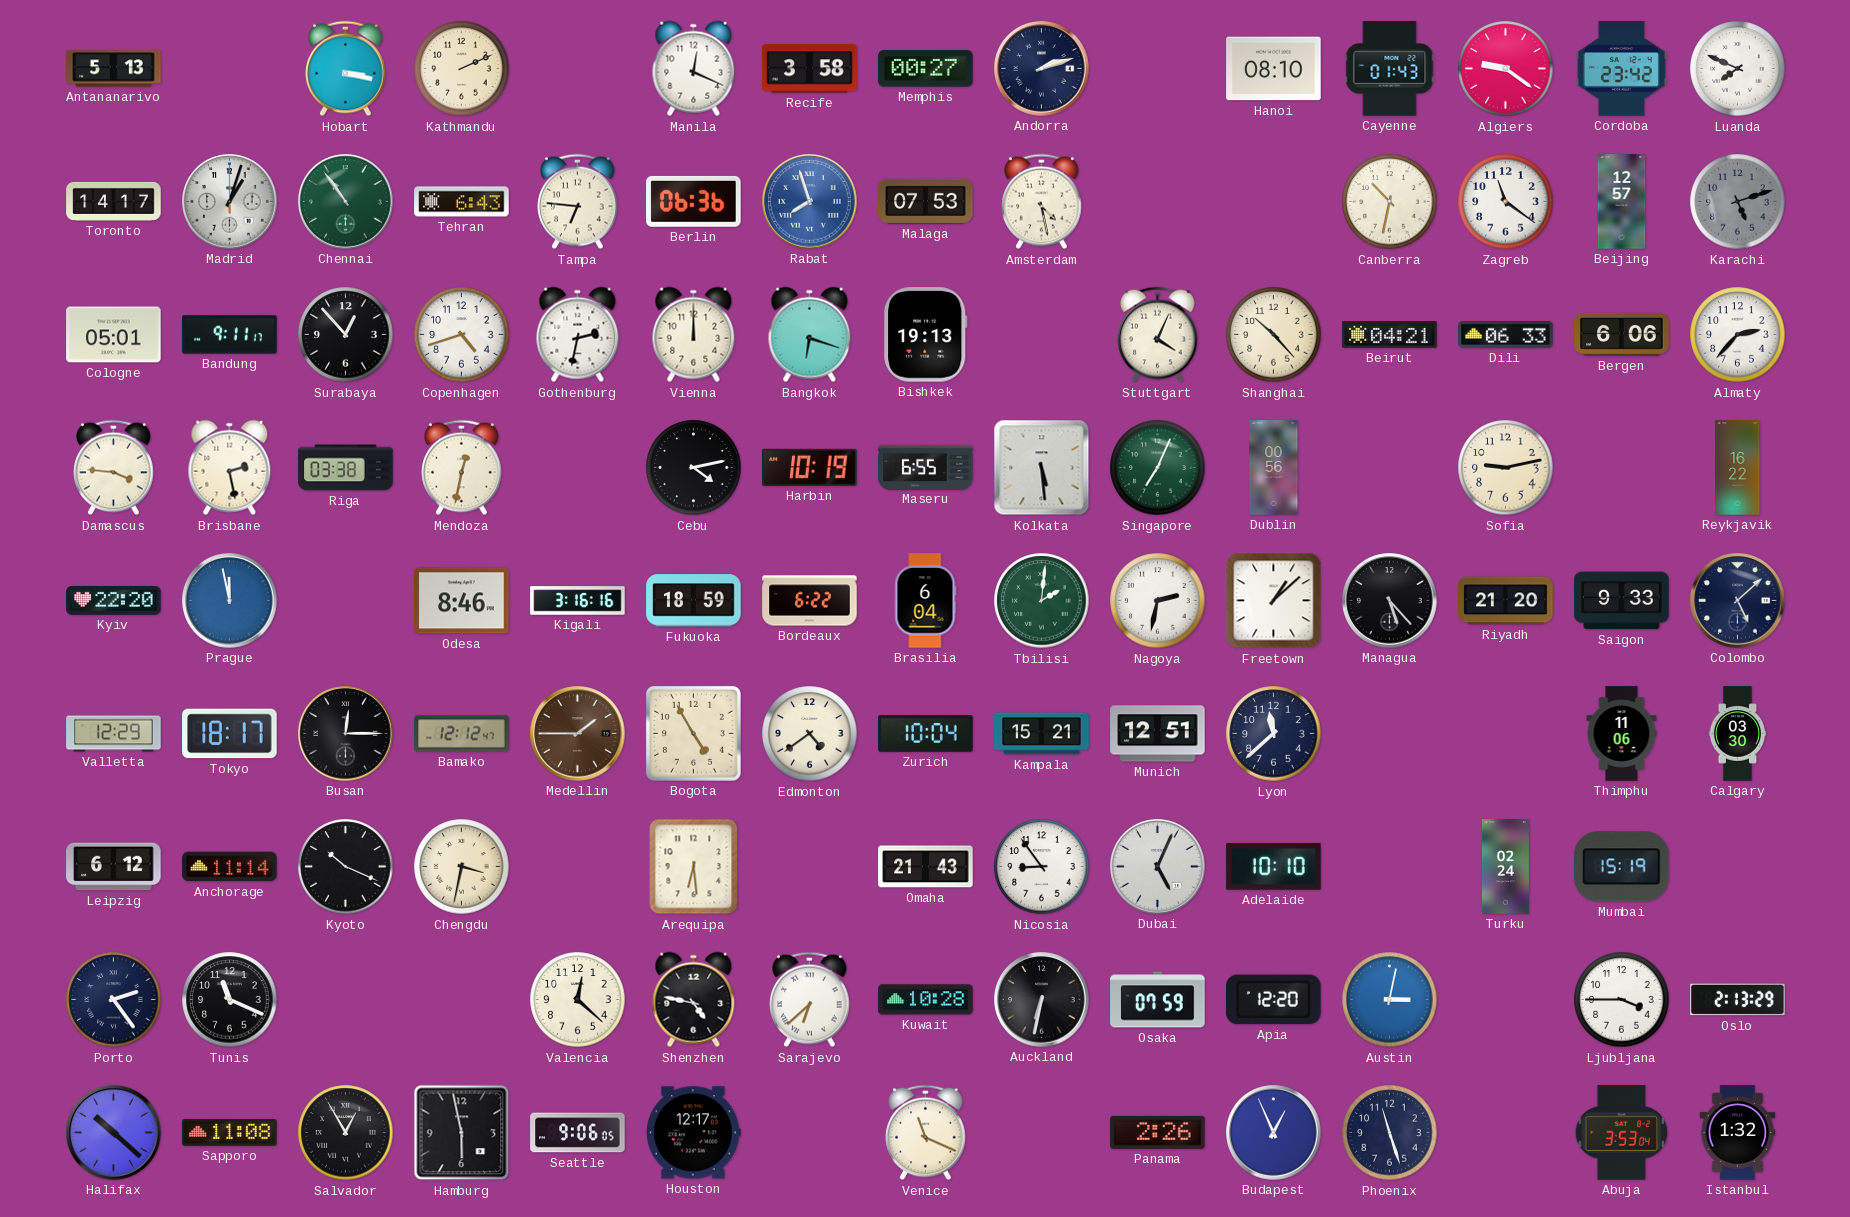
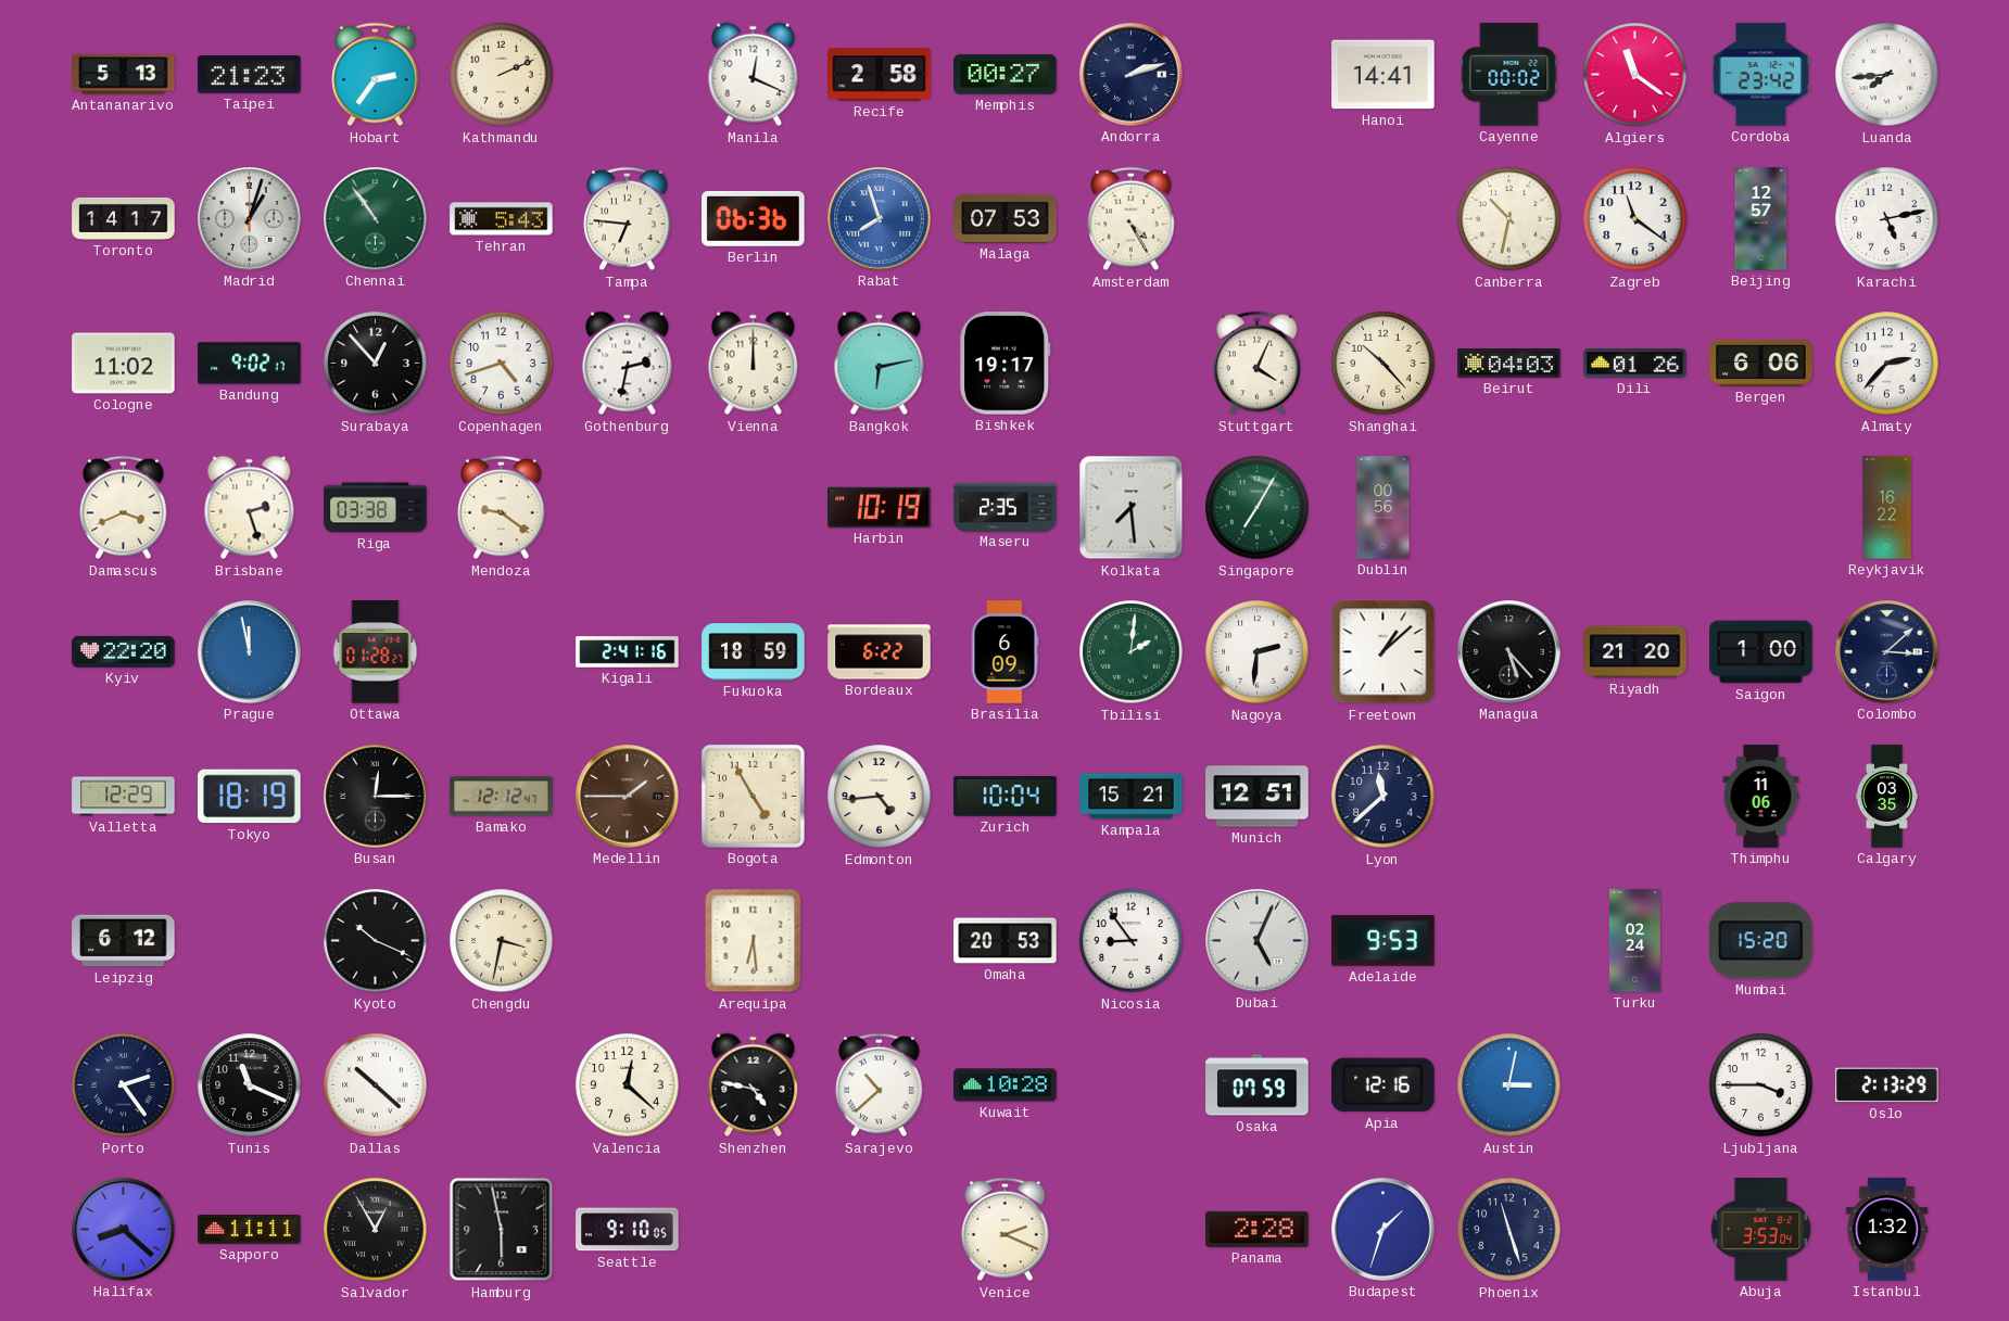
Taipei: none -> 21:23 (250, 75)
Hobart: 3:17 -> 2:36 (376, 75)
Recife: 3:58 -> 2:58 (880, 75)
Hanoi: 08:10 -> 14:41 (1383, 75)
Cayenne: 01:43 -> 00:02 (1509, 75)
Algiers: 9:21 -> 11:21 (1635, 75)
Luanda: 7:49 -> 7:44 (1887, 75)
Tehran: 6:43 -> 5:43 (502, 219)
Amsterdam: 4:28 -> 4:25 (1132, 219)
Karachi: 5:12 -> 5:13 (1887, 219)
Karachi dial: grey -> white (1887, 219)
Cologne: 05:01 -> 11:02 (124, 364)
Bandung: 9:11 -> 9:02 (250, 364)
Bangkok: 6:18 -> 6:13 (880, 364)
Bishkek: 19:13 -> 19:17 (1006, 364)
Beirut: 04:21 -> 04:03 (1509, 364)
Dili: 06:33 -> 01:26 (1635, 364)
Damascus: 3:46 -> 3:41 (124, 508)
Brisbane: 2:28 -> 2:27 (250, 508)
Mendoza: 12:32 -> 9:21 (502, 508)
Cebu: 4:13 -> none (694, 468)
Maseru: 6:55 -> 2:35 (1006, 507)
Kolkata: 5:29 -> 7:29 (1132, 508)
Singapore: 7:04 -> 7:05 (1258, 508)
Sofia: 9:13 -> none (1506, 468)
Ottawa: none -> 01:28 (376, 652)
Odesa: 8:46 -> none (462, 601)
Kigali: 3:16 -> 2:41 (628, 652)
Brasilia: 6:04 -> 6:09 (1004, 652)
Nagoya: 2:32 -> 2:31 (1258, 652)
Saigon: 9:33 -> 1:00 (1761, 652)
Colombo: 5:08 -> 3:08 (1887, 652)
Tokyo: 18:17 -> 18:19 (250, 797)
Edmonton: 4:39 -> 4:44 (880, 797)
Calgary: 03:30 -> 03:35 (1886, 797)
Anchorage: 11:14 -> none (230, 867)
Omaha: 21:43 -> 20:53 (1006, 941)
Adelaide: 10:10 -> 9:53 (1383, 941)
Mumbai: 15:19 -> 15:20 (1761, 941)
Dallas: none -> 10:22 (376, 1085)
Sarajevo: 6:38 -> 10:38 (880, 1085)
Auckland: 6:32 -> none (1042, 1000)
Apia: 12:20 -> 12:16 (1383, 1085)
Halifax: 10:22 -> 8:22 (124, 1230)
Sapporo: 11:08 -> 11:11 (250, 1230)
Seattle: 9:06 -> 9:10 (628, 1230)
Houston: 12:17 -> none (693, 1133)
Venice: 11:19 -> 2:19 (1006, 1230)
Panama: 2:26 -> 2:28 (1258, 1229)
Budapest: 12:56 -> 1:33 (1383, 1230)
